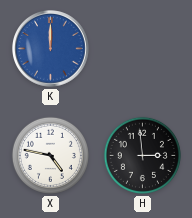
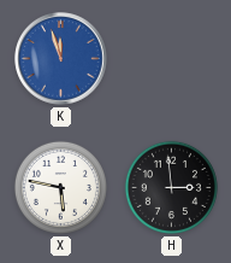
K: 12:00 -> 11:57 (61, 59)
X: 4:47 -> 5:47 (60, 187)
